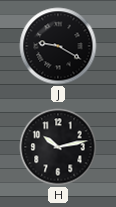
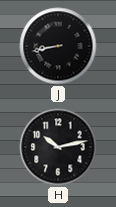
J: 9:20 -> 8:43 (58, 46)
